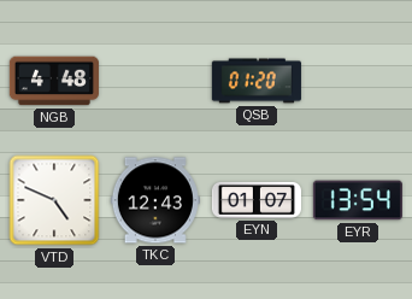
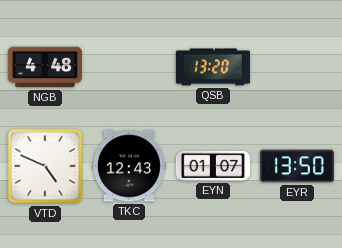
QSB: 01:20 -> 13:20 (213, 67)
EYR: 13:54 -> 13:50 (297, 166)
